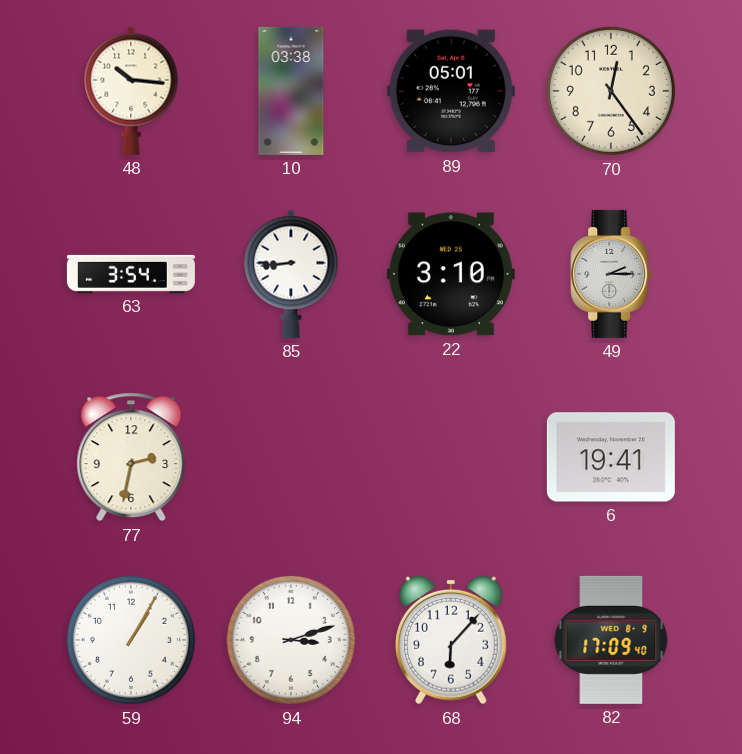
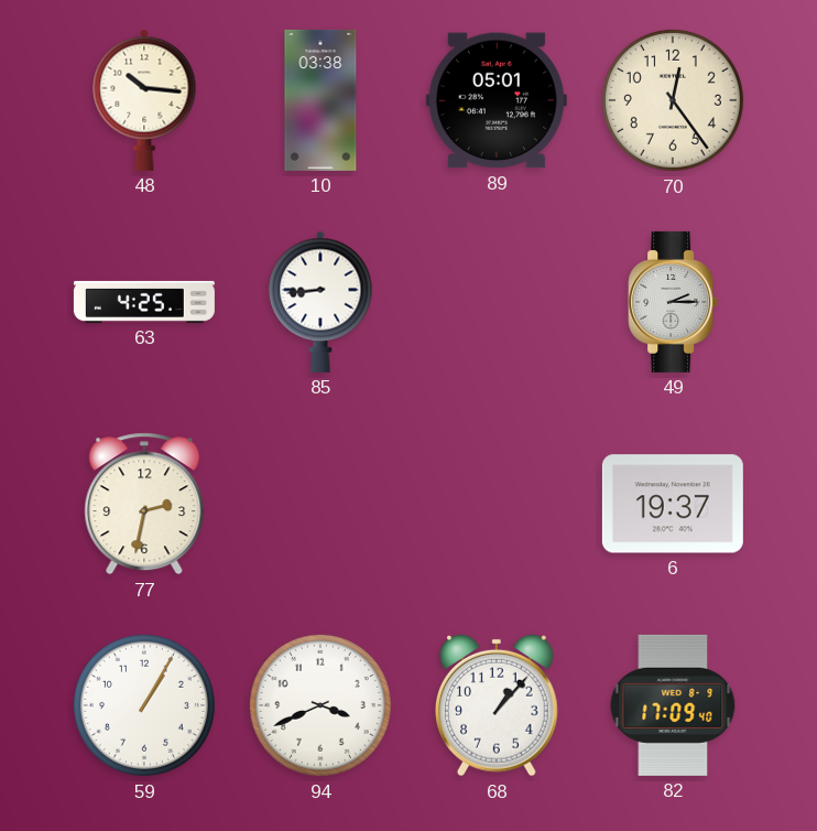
63: 3:54 -> 4:25 (144, 302)
22: 3:10 -> none (451, 274)
6: 19:41 -> 19:37 (673, 504)
94: 3:12 -> 3:41 (320, 705)
68: 6:07 -> 1:07 (498, 705)
